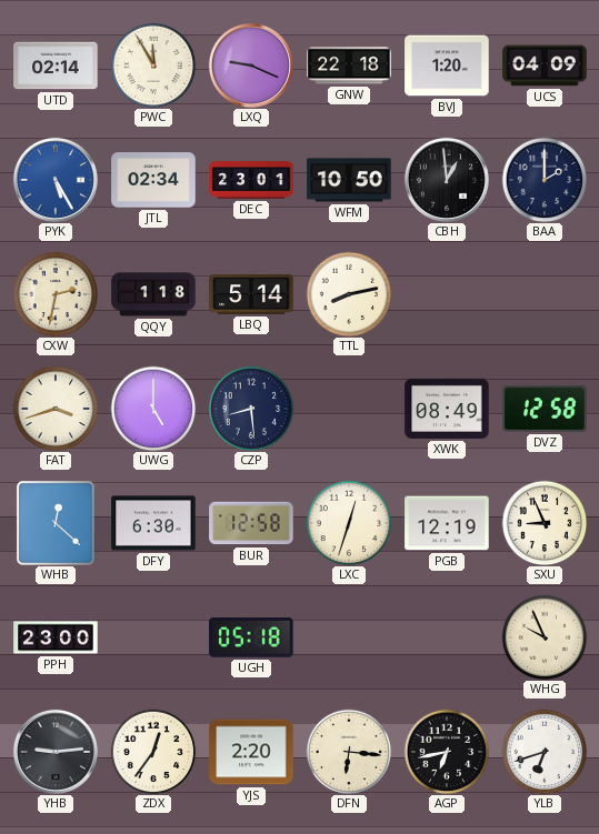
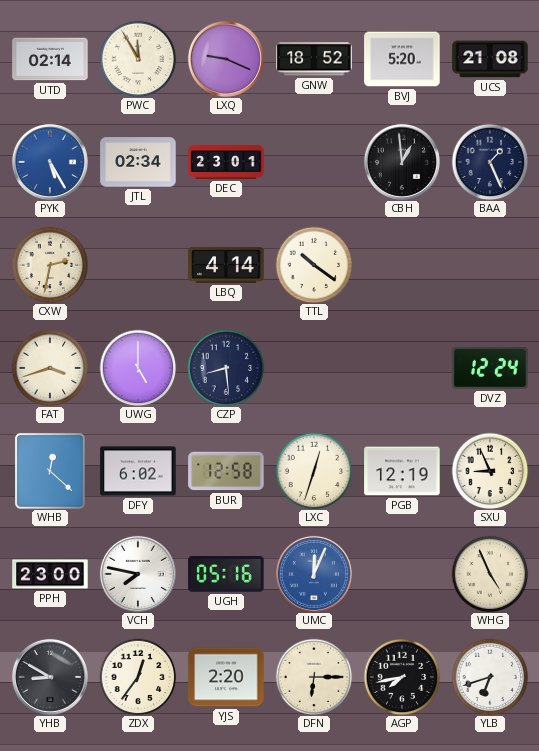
GNW: 22:18 -> 18:52 (314, 59)
BVJ: 1:20 -> 5:20 (402, 59)
UCS: 04:09 -> 21:08 (490, 59)
WFM: 10:50 -> none (349, 180)
BAA: 2:00 -> 1:26 (490, 162)
QQY: 1:18 -> none (153, 294)
LBQ: 5:14 -> 4:14 (226, 265)
TTL: 8:13 -> 10:21 (314, 265)
XWK: 08:49 -> none (447, 409)
DVZ: 12:58 -> 12:24 (490, 368)
DFY: 6:30 -> 6:02 (138, 471)
VCH: none -> 7:47 (138, 574)
UGH: 05:18 -> 05:16 (226, 575)
UMC: none -> 12:04 (314, 574)
WHG: 9:56 -> 4:56 (490, 574)
YHB: 9:14 -> 8:50 (50, 677)
DFN: 6:16 -> 6:15 (314, 677)
AGP: 6:43 -> 7:43 (402, 677)
